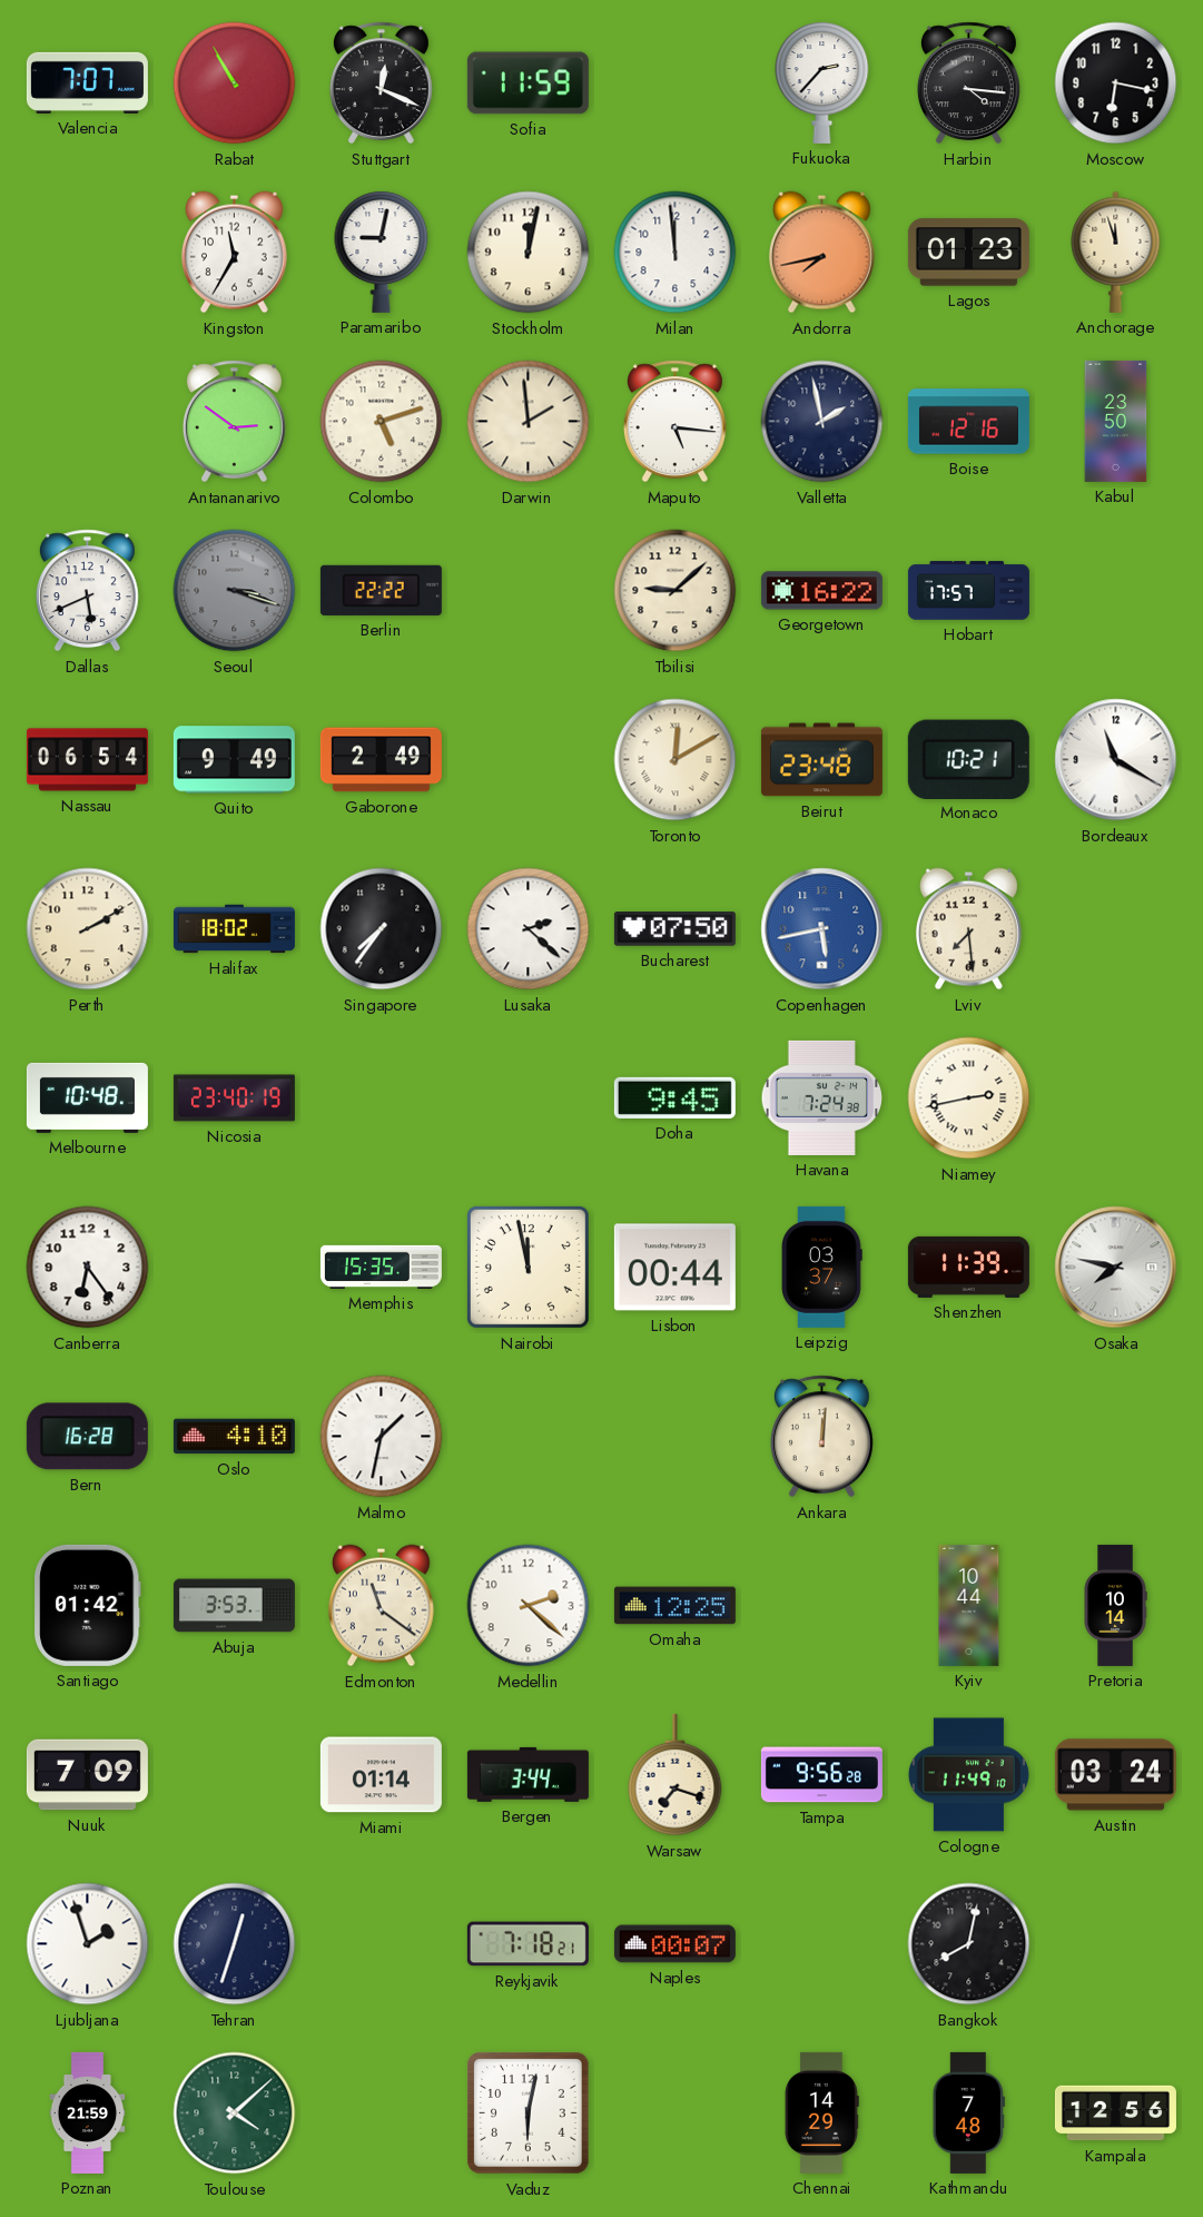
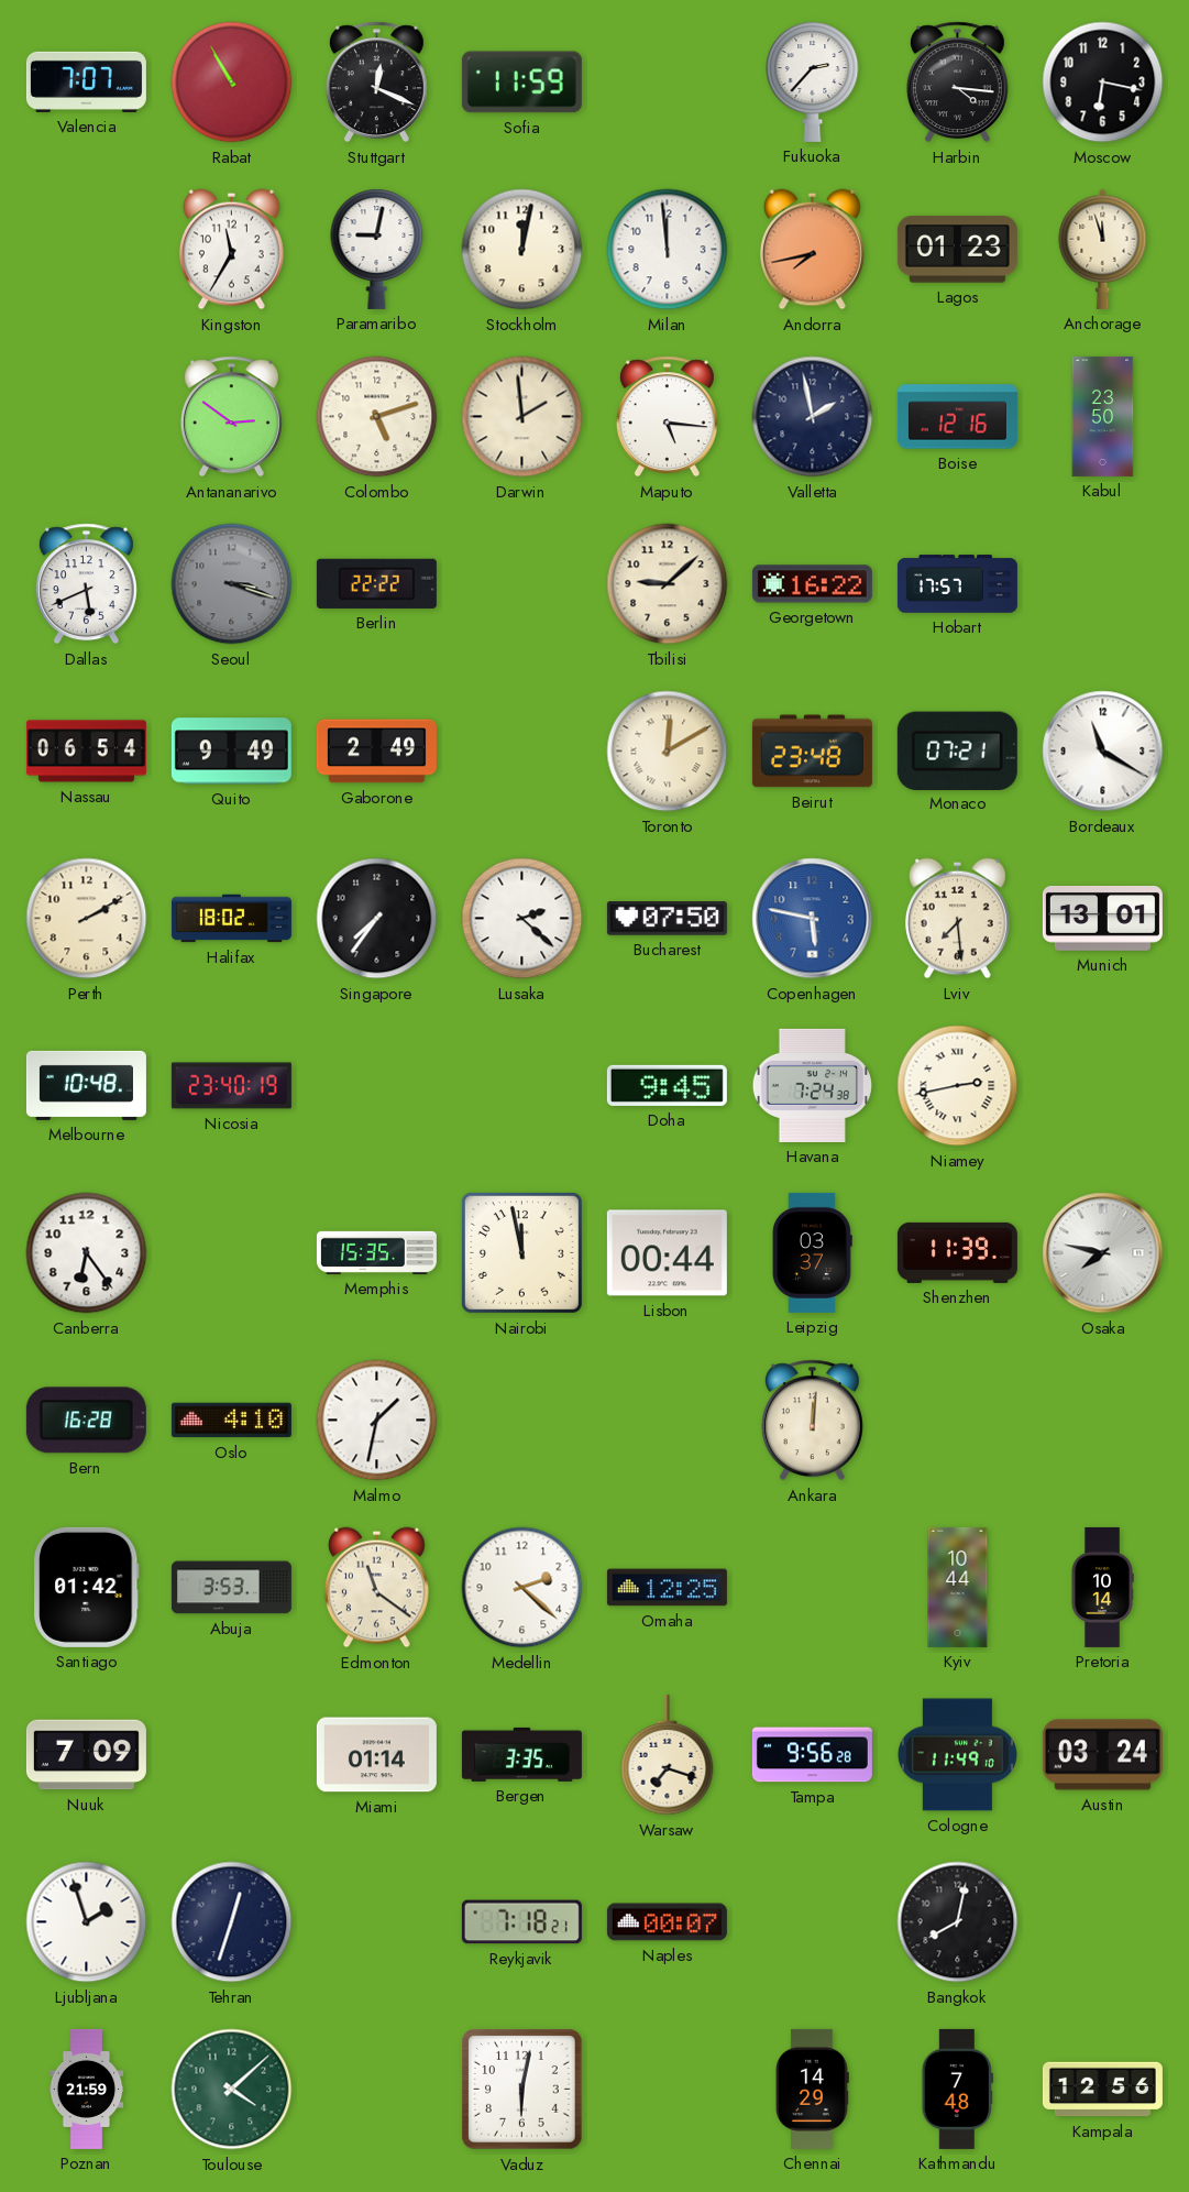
Monaco: 10:21 -> 07:21 (957, 750)
Copenhagen: 5:43 -> 5:47 (813, 919)
Munich: none -> 13:01 (1102, 918)
Bergen: 3:44 -> 3:35 (521, 1754)
